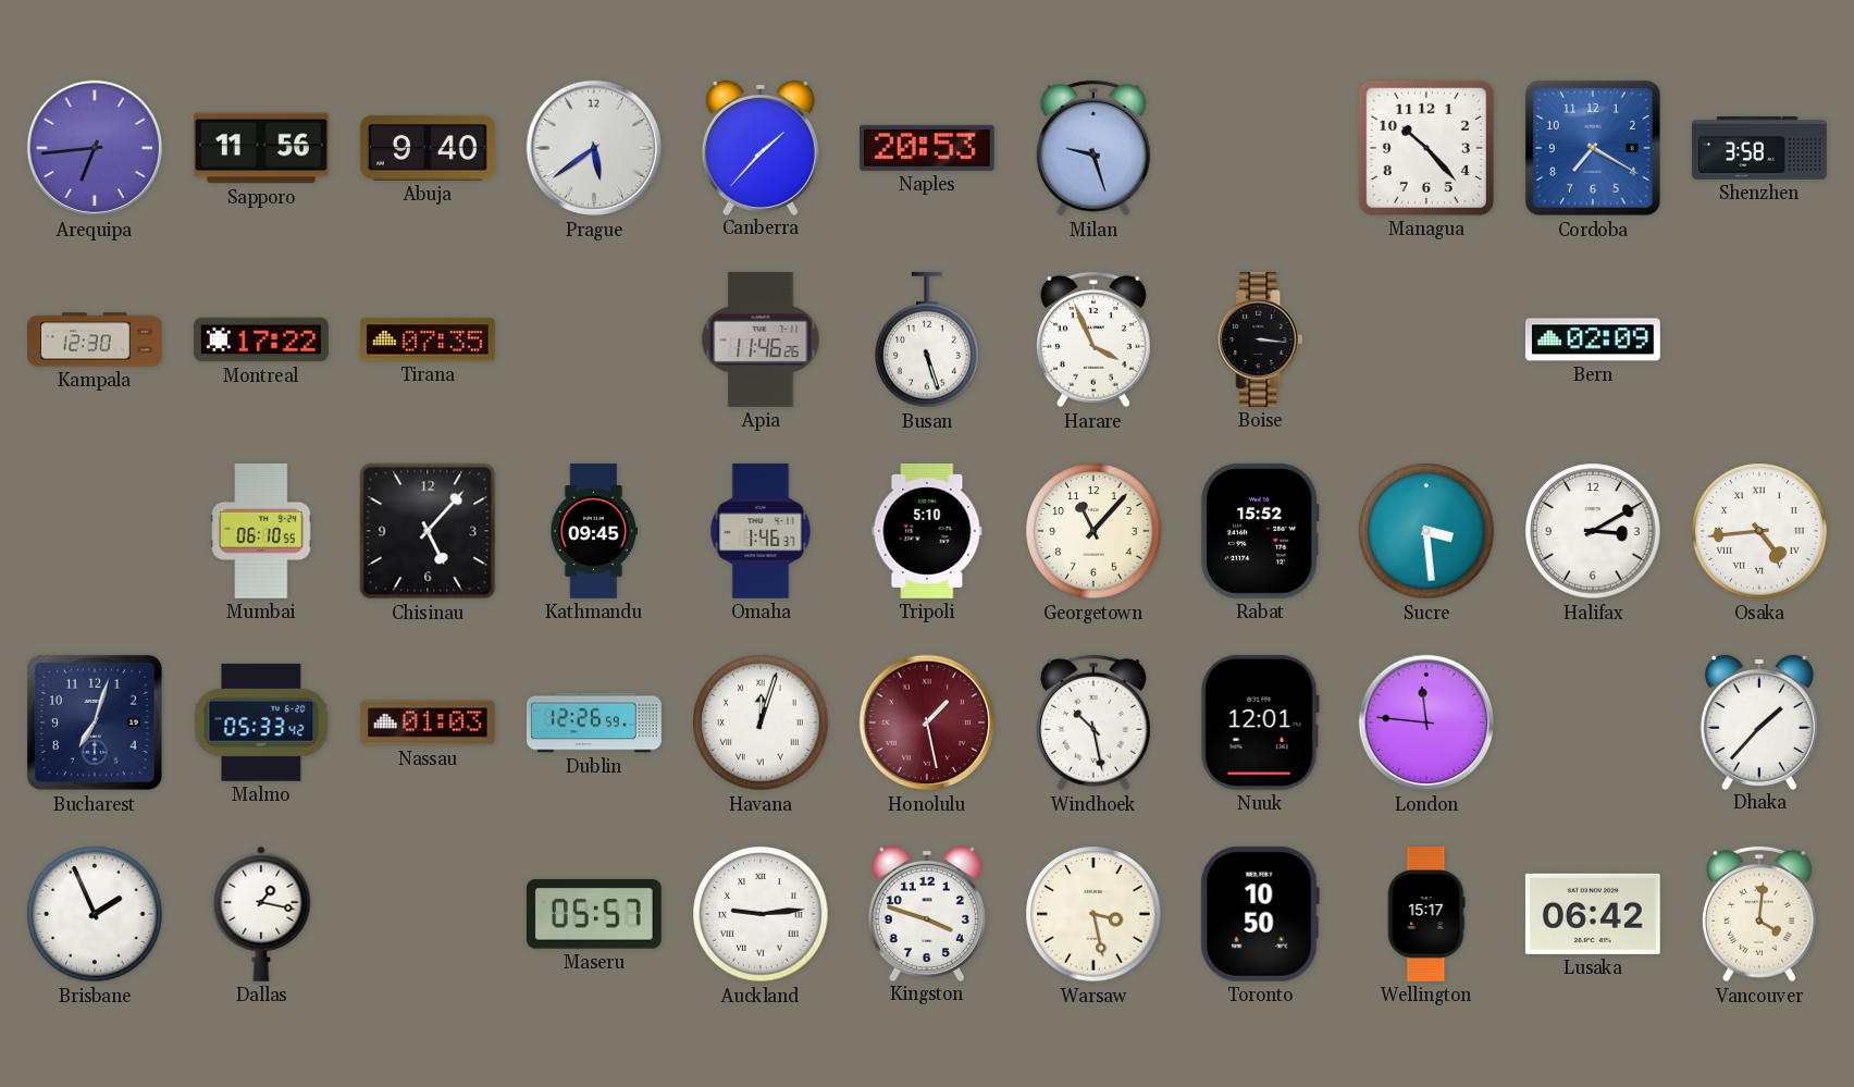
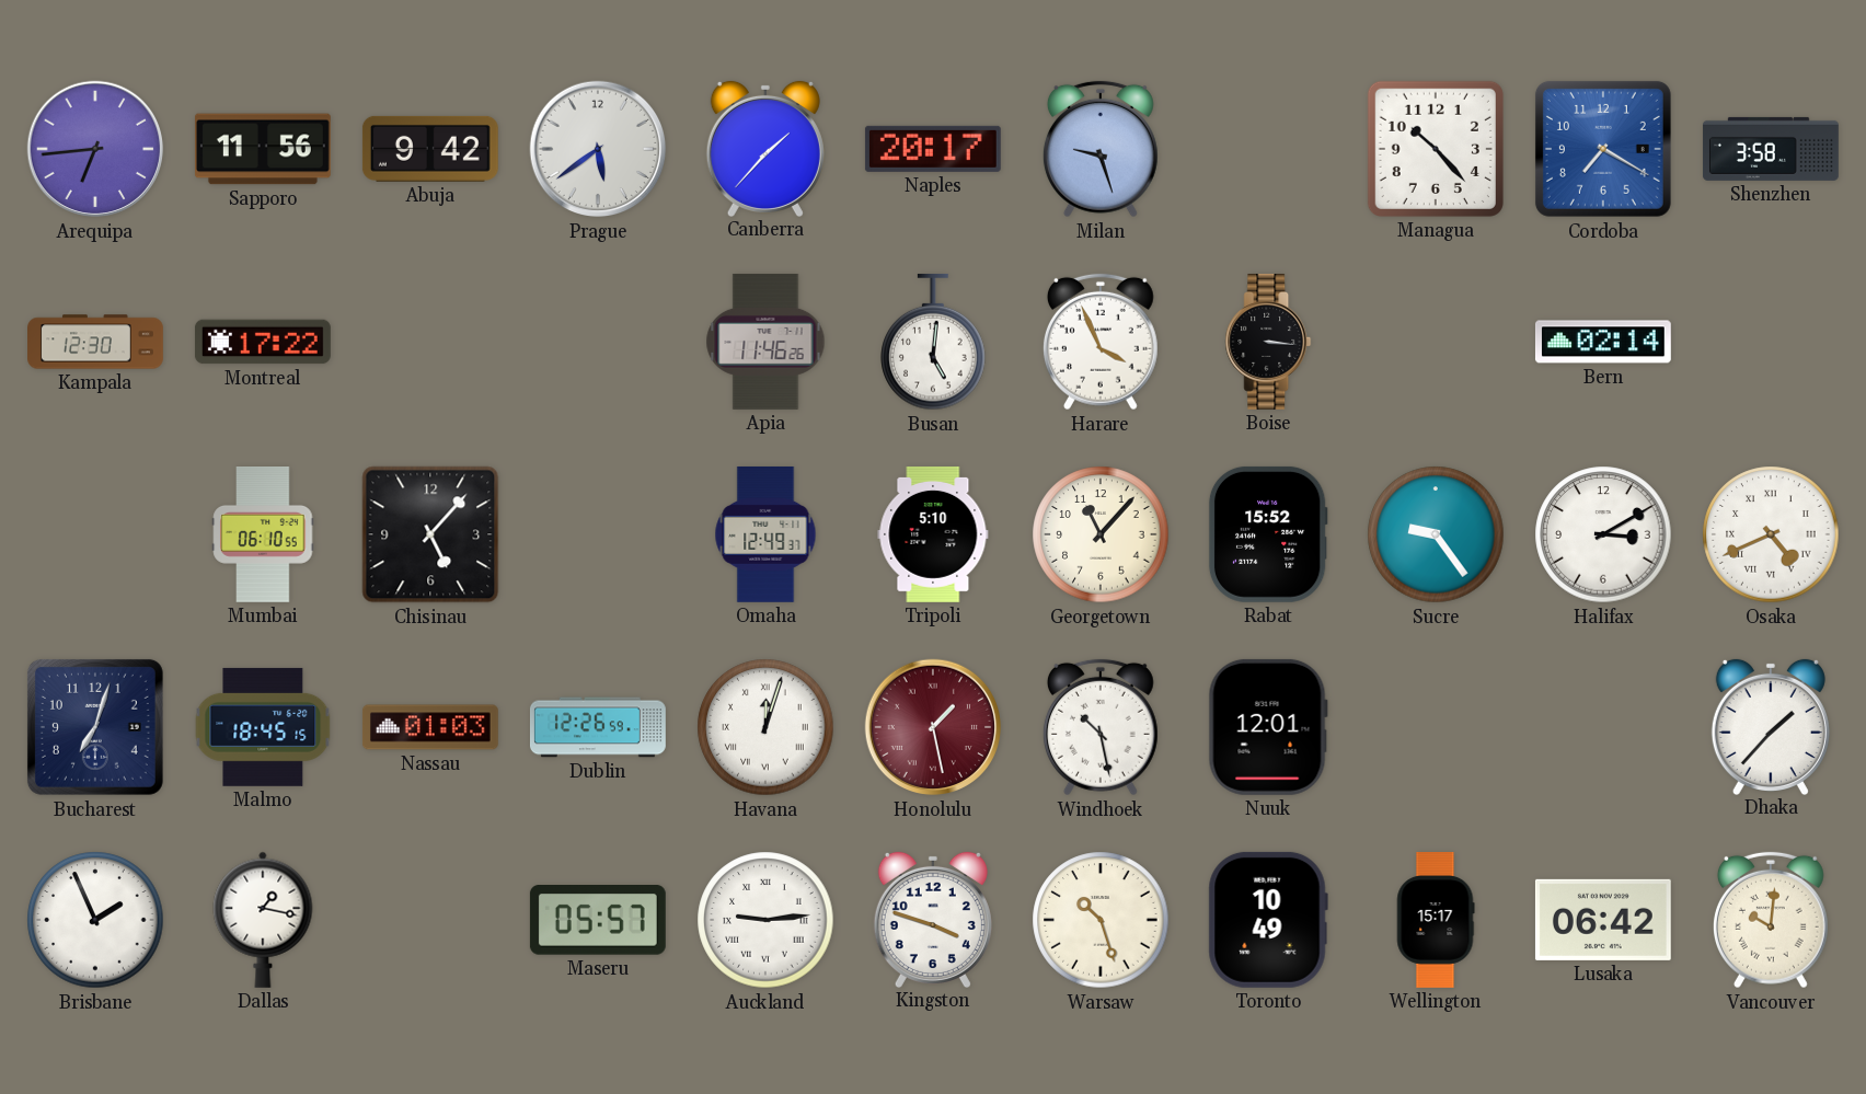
Abuja: 9:40 -> 9:42 (430, 149)
Naples: 20:53 -> 20:17 (933, 149)
Tirana: 07:35 -> none (428, 339)
Busan: 5:27 -> 5:01 (933, 342)
Bern: 02:09 -> 02:14 (1603, 342)
Kathmandu: 09:45 -> none (593, 532)
Omaha: 1:46 -> 12:49 (765, 534)
Sucre: 3:29 -> 9:24 (1436, 534)
Osaka: 4:44 -> 4:41 (1771, 534)
Malmo: 05:33 -> 18:45 (263, 727)
London: 11:46 -> none (1426, 722)
Warsaw: 3:28 -> 10:27 (1101, 920)
Toronto: 10:50 -> 10:49 (1268, 920)
Vancouver: 4:01 -> 10:01 (1771, 920)
